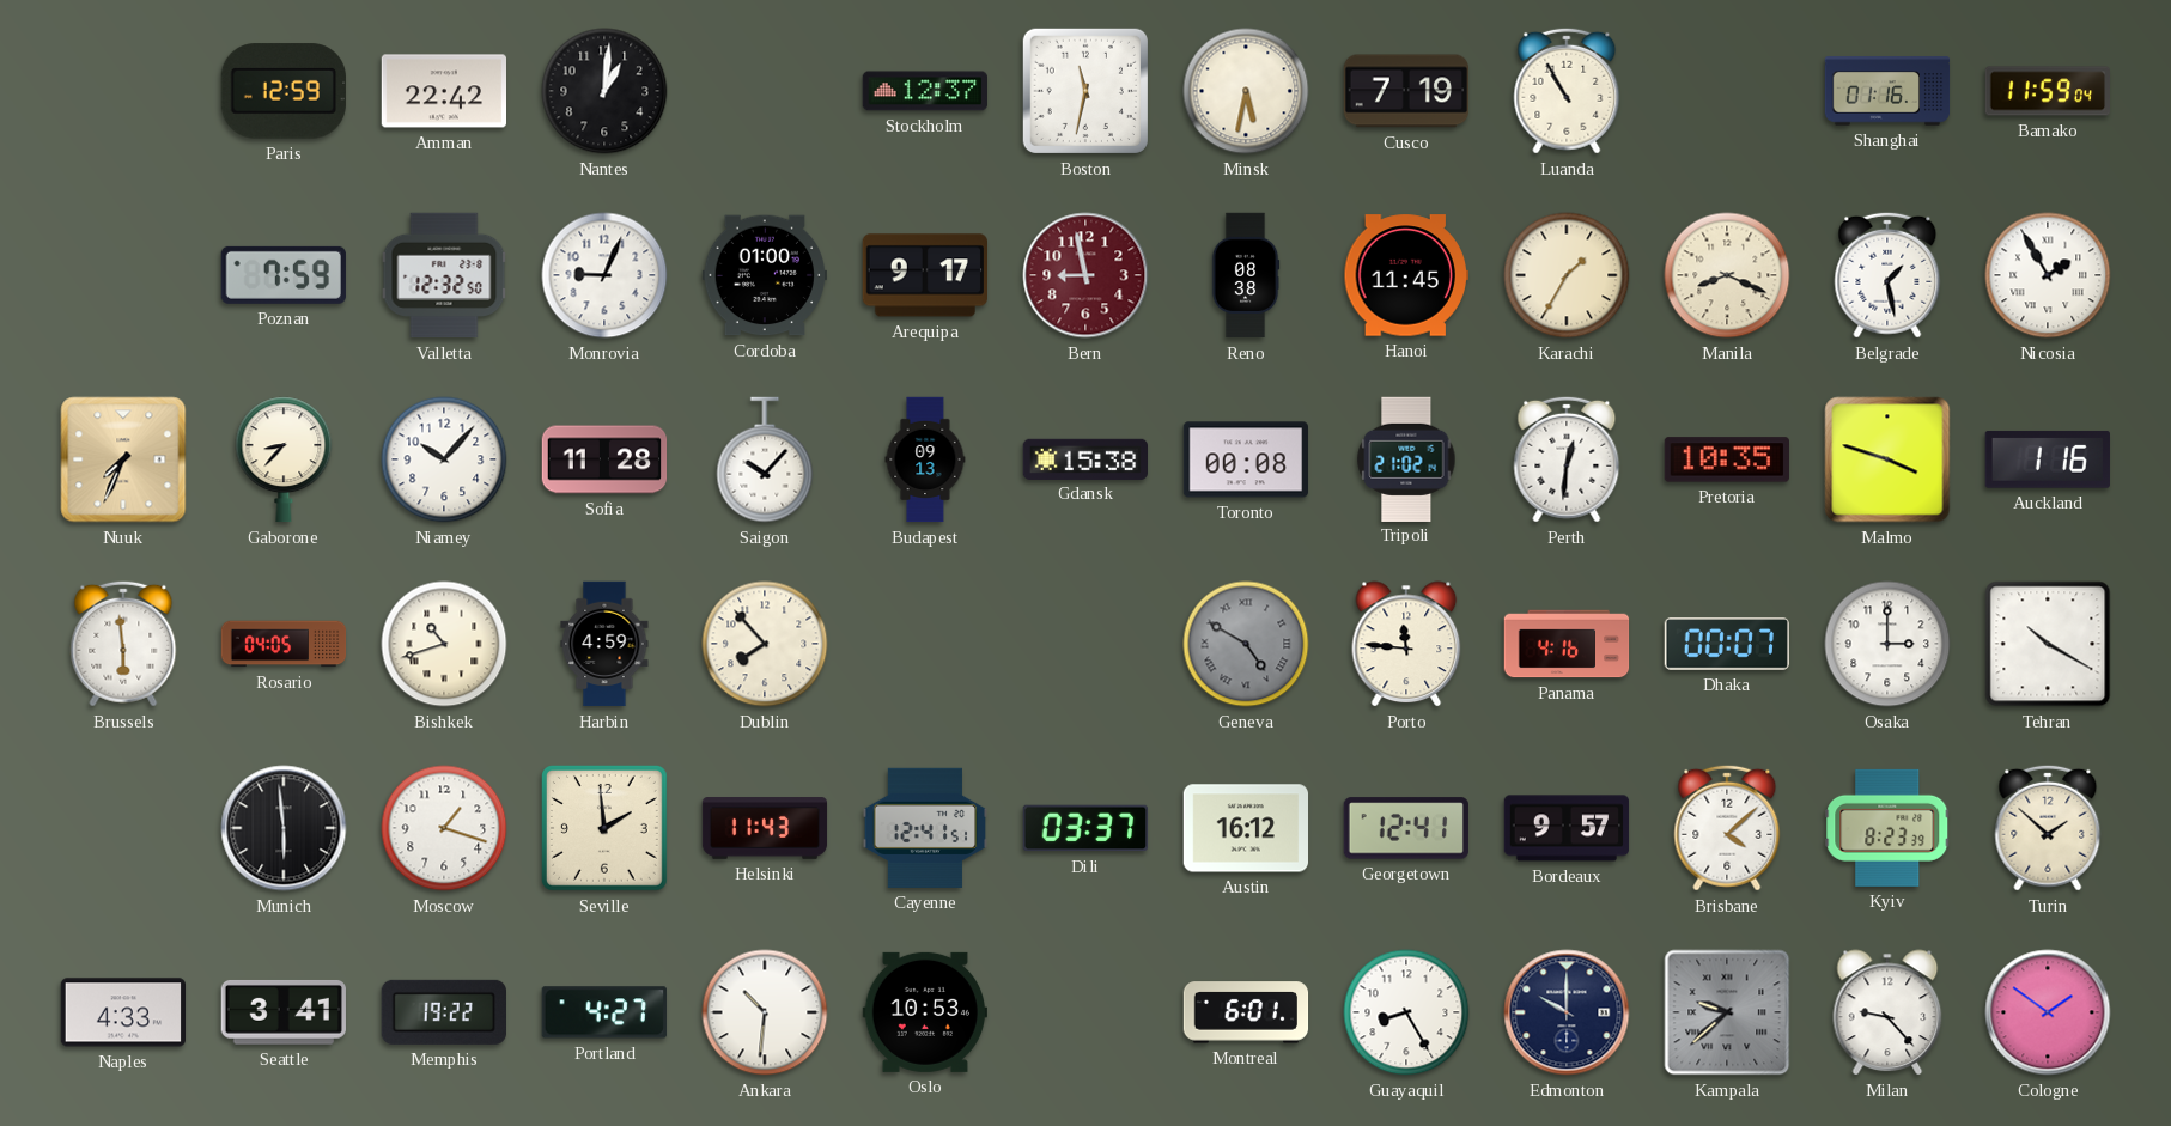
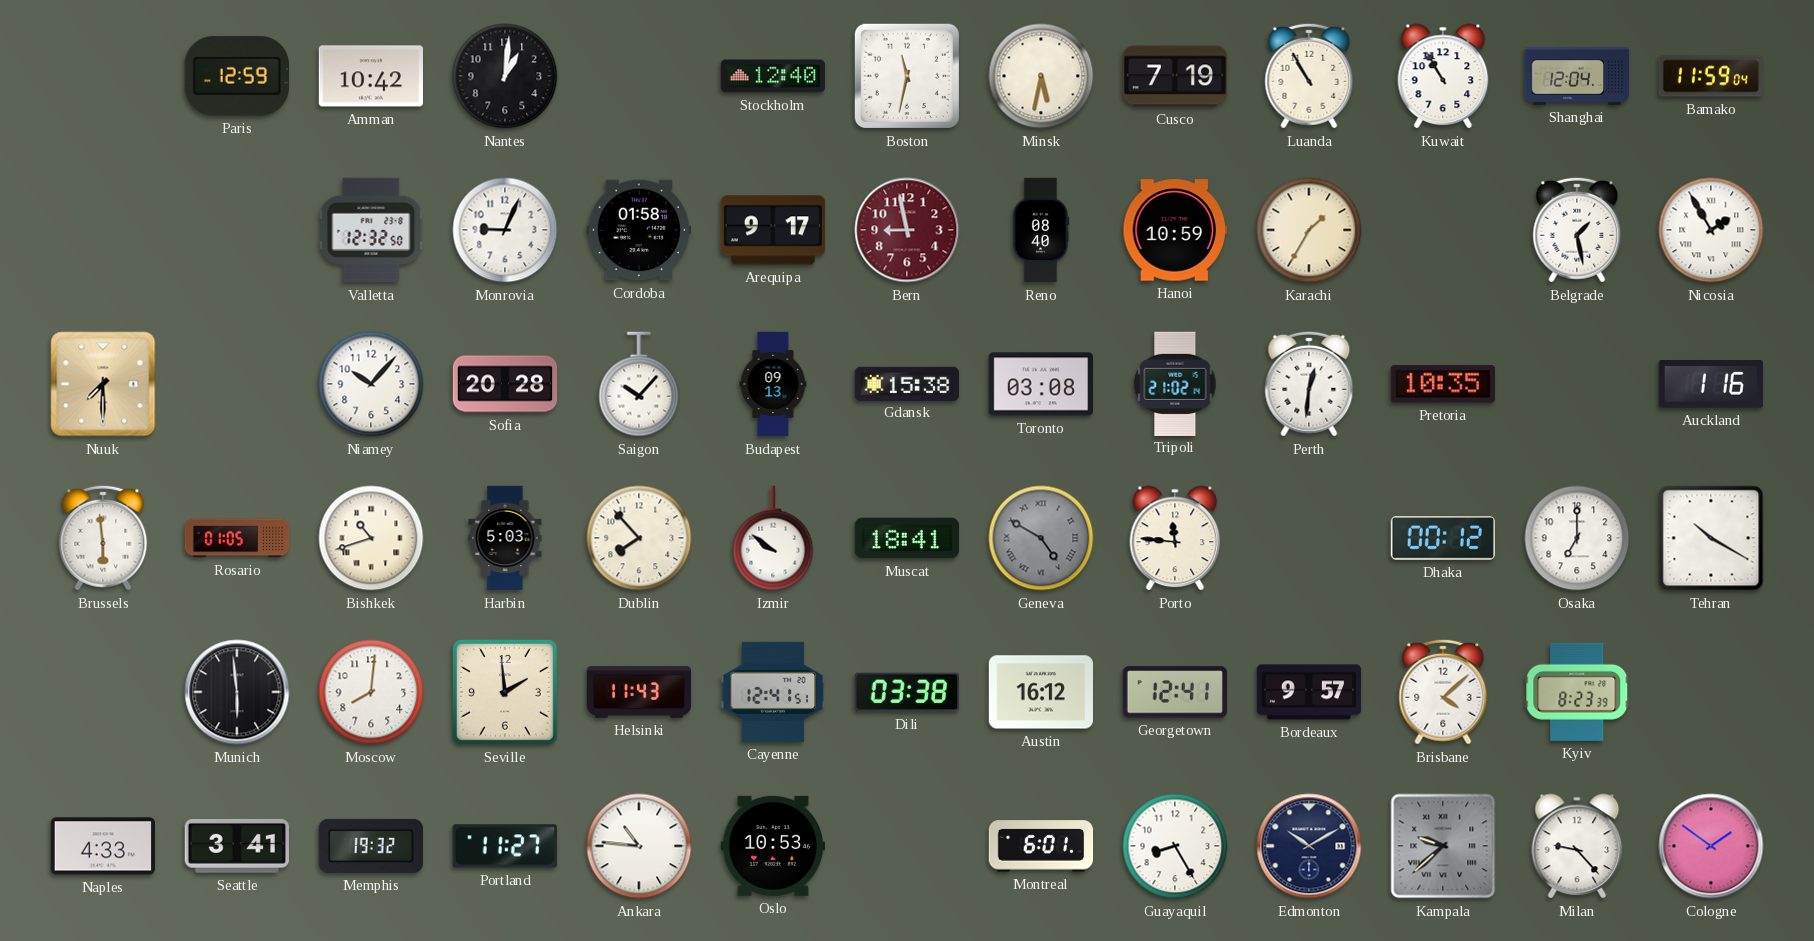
Amman: 22:42 -> 10:42 (371, 76)
Stockholm: 12:37 -> 12:40 (772, 76)
Kuwait: none -> 10:55 (1443, 76)
Shanghai: 01:16 -> 12:04 (1577, 76)
Poznan: 7:59 -> none (284, 275)
Cordoba: 01:00 -> 01:58 (638, 230)
Reno: 08:38 -> 08:40 (1041, 230)
Hanoi: 11:45 -> 10:59 (1174, 230)
Manila: 8:19 -> none (1727, 275)
Nuuk: 7:34 -> 7:30 (103, 384)
Gaborone: 8:37 -> none (284, 459)
Sofia: 11:28 -> 20:28 (505, 384)
Toronto: 00:08 -> 03:08 (1040, 384)
Malmo: 3:48 -> none (1887, 459)
Rosario: 04:05 -> 01:05 (237, 538)
Harbin: 4:59 -> 5:03 (505, 538)
Izmir: none -> 9:51 (773, 538)
Muscat: none -> 18:41 (907, 538)
Panama: 4:16 -> none (1567, 644)
Dhaka: 00:07 -> 00:12 (1442, 538)
Osaka: 3:00 -> 7:00 (1577, 538)
Moscow: 1:18 -> 8:01 (371, 692)
Dili: 03:37 -> 03:38 (907, 692)
Turin: 1:52 -> none (2048, 828)
Memphis: 19:22 -> 19:32 (370, 846)
Portland: 4:27 -> 11:27 (505, 846)
Ankara: 10:31 -> 10:46 (639, 846)
Edmonton: 10:00 -> 10:10 (1309, 846)
